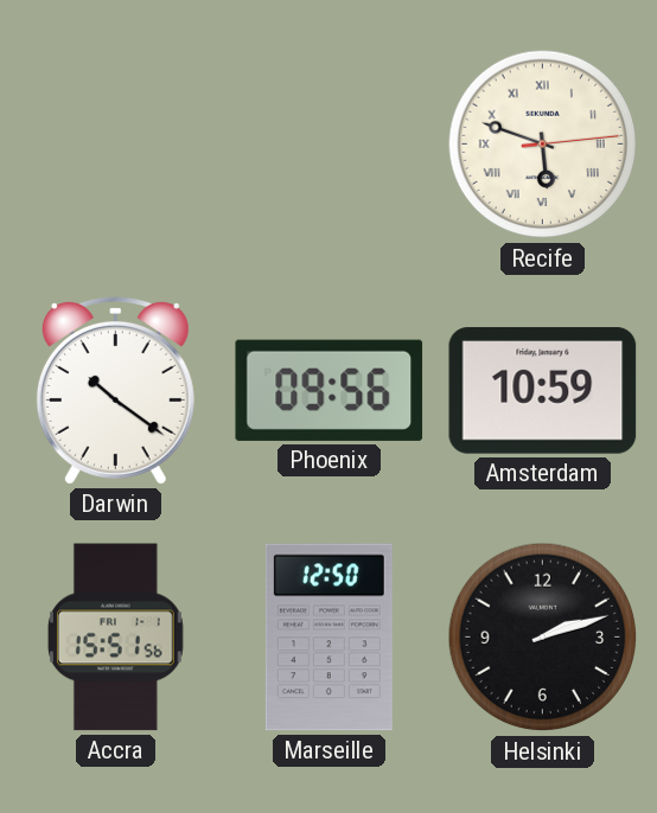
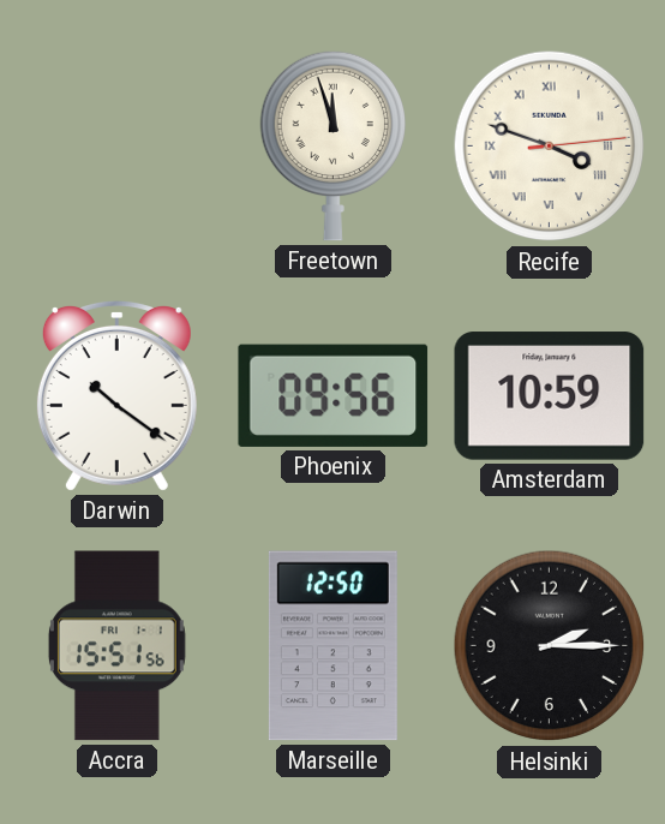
Freetown: none -> 11:57 (332, 145)
Recife: 5:48 -> 3:48 (550, 147)
Helsinki: 2:12 -> 2:15 (550, 646)
